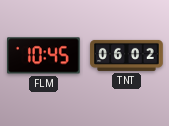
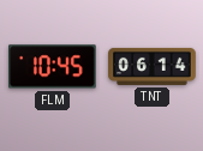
TNT: 06:02 -> 06:14 (153, 66)
